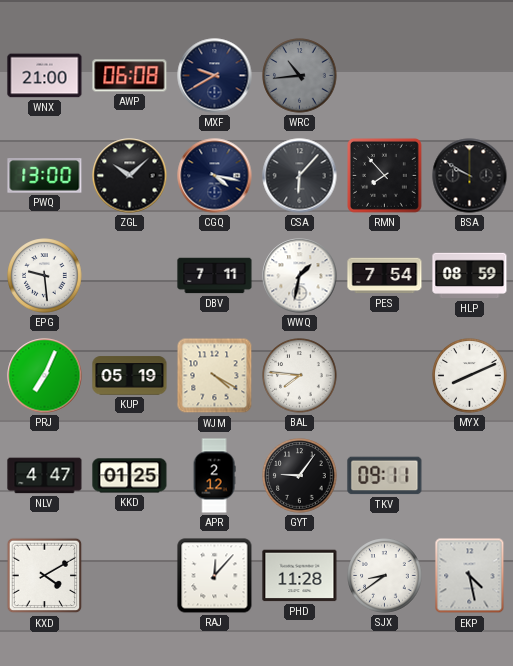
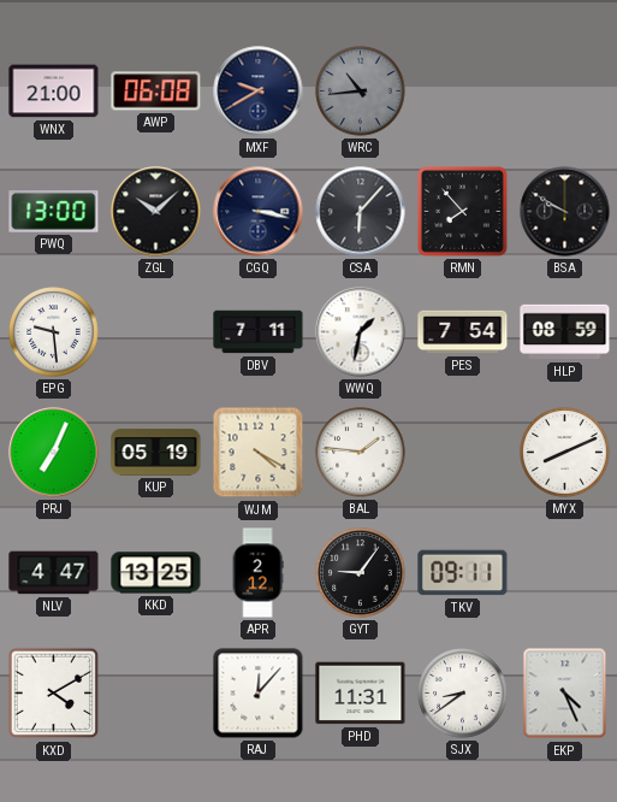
CGQ: 4:17 -> 3:17 (259, 212)
BAL: 7:46 -> 1:46 (361, 453)
KKD: 01:25 -> 13:25 (156, 573)
PHD: 11:28 -> 11:31 (361, 694)
EKP: 4:28 -> 4:26 (565, 694)
